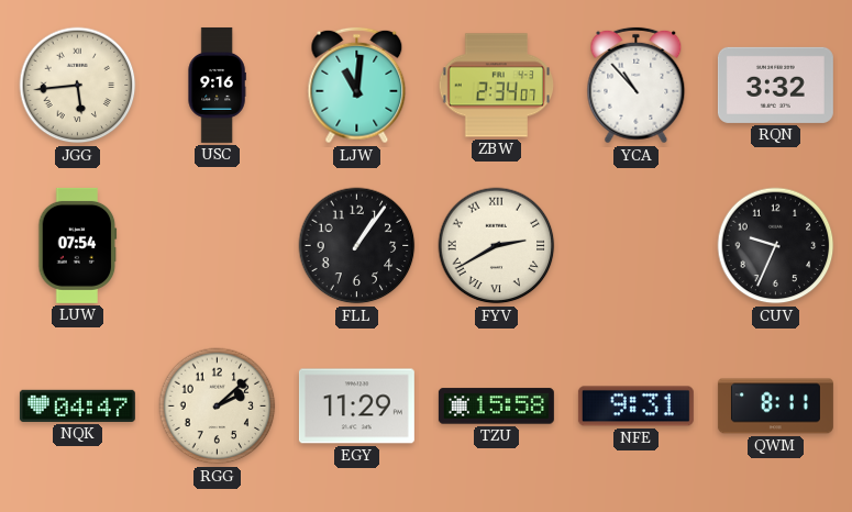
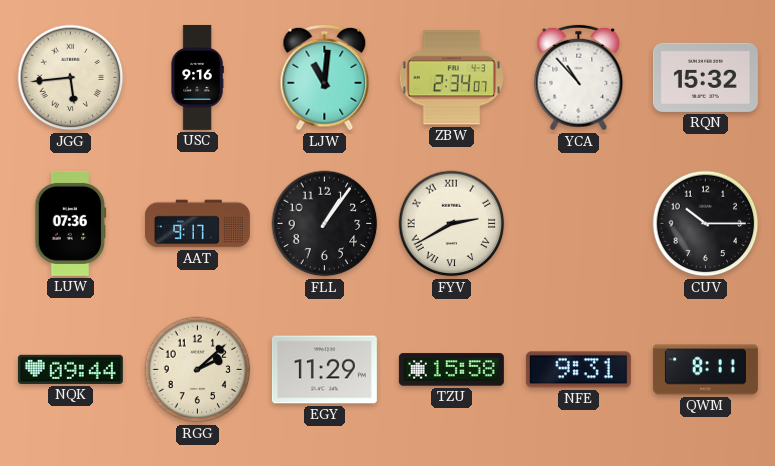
RQN: 3:32 -> 15:32 (705, 77)
LUW: 07:54 -> 07:36 (71, 223)
AAT: none -> 9:17 (197, 224)
CUV: 9:34 -> 10:15 (706, 224)
NQK: 04:47 -> 09:44 (70, 369)
